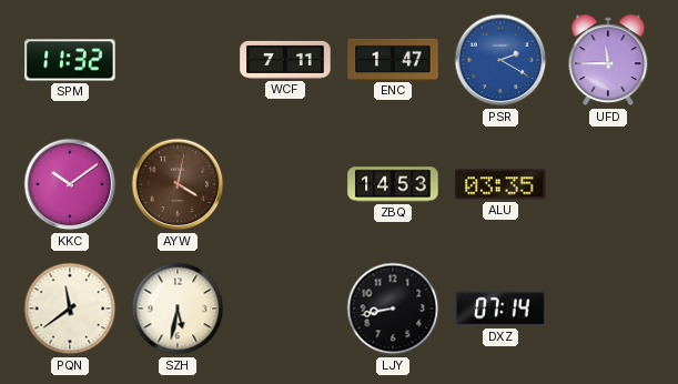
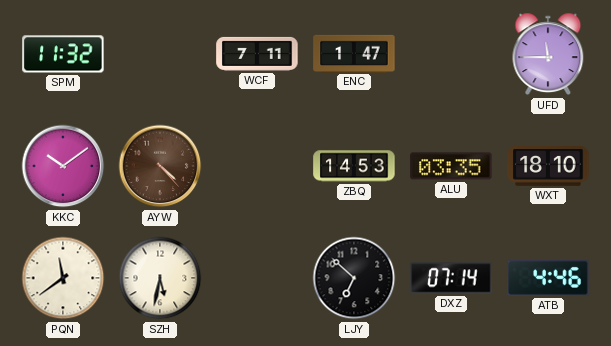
PSR: 2:20 -> none (500, 60)
AYW: 4:02 -> 4:23 (160, 166)
WXT: none -> 18:10 (548, 166)
LJY: 8:43 -> 6:52 (354, 278)
ATB: none -> 4:46 (548, 279)
